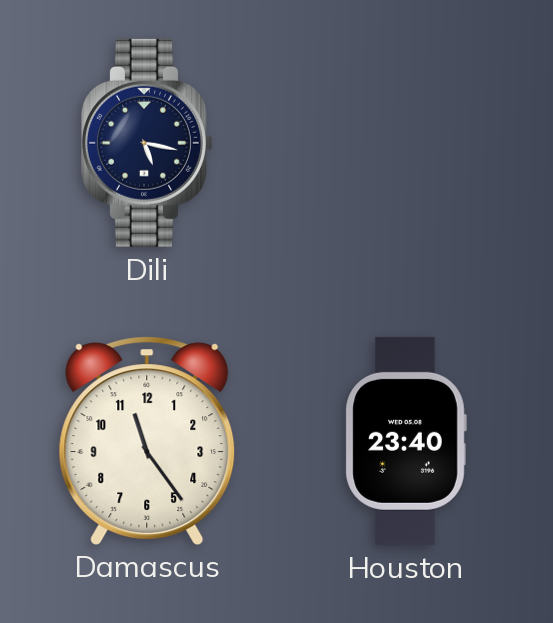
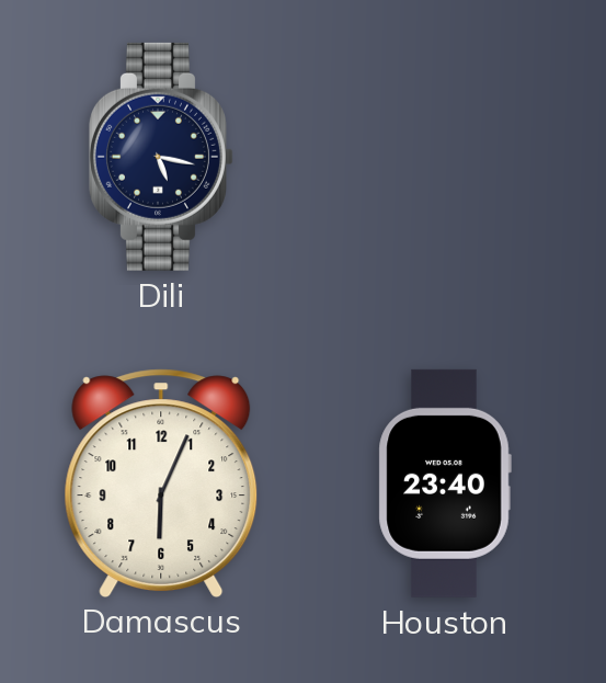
Damascus: 11:24 -> 6:04 (161, 482)
